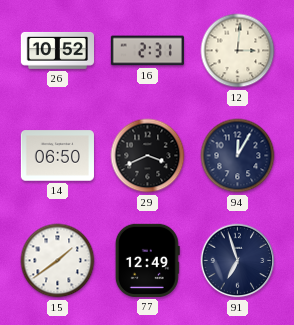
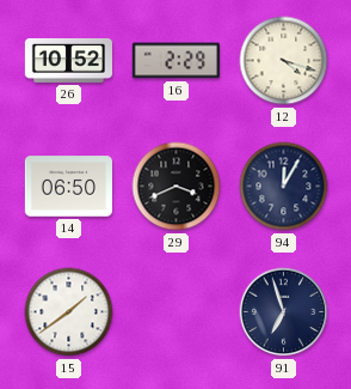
16: 2:31 -> 2:29 (176, 61)
12: 3:01 -> 4:18 (284, 61)
77: 12:49 -> none (147, 260)
